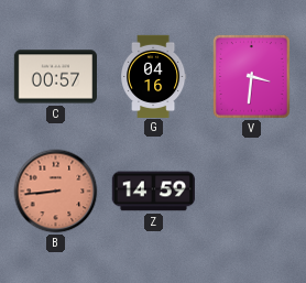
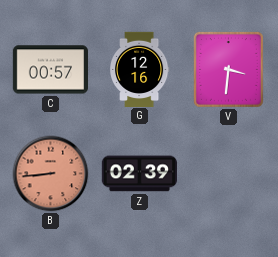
G: 04:16 -> 12:16 (140, 69)
Z: 14:59 -> 02:39 (139, 174)
